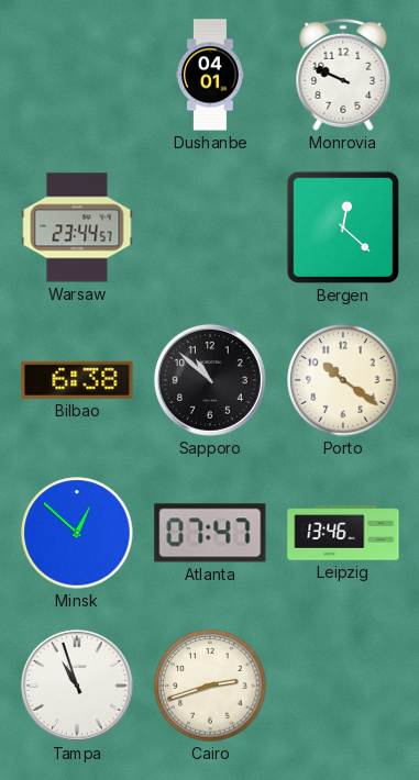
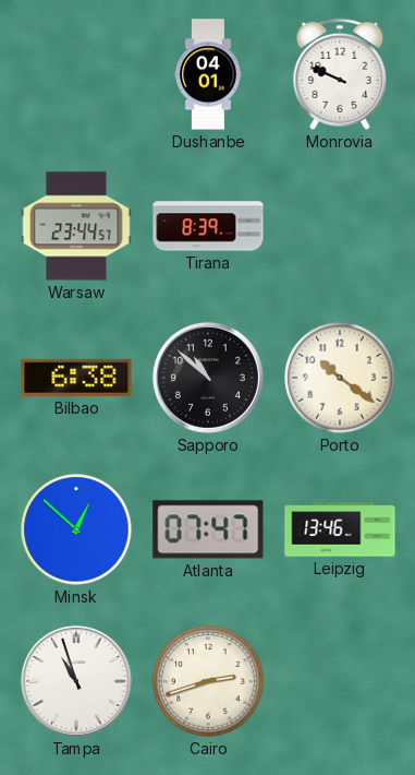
Tirana: none -> 8:39 (208, 226)
Bergen: 12:22 -> none (343, 227)
